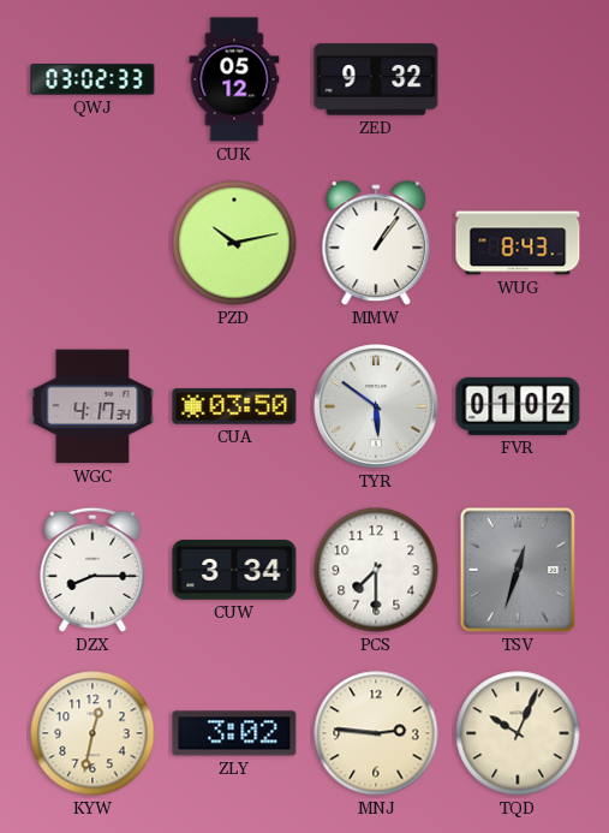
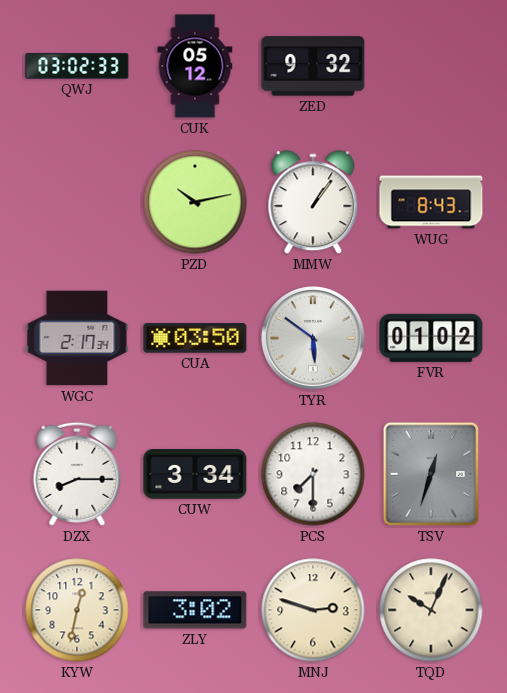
WGC: 4:17 -> 2:17 (77, 338)
MNJ: 2:46 -> 2:48 (313, 610)
